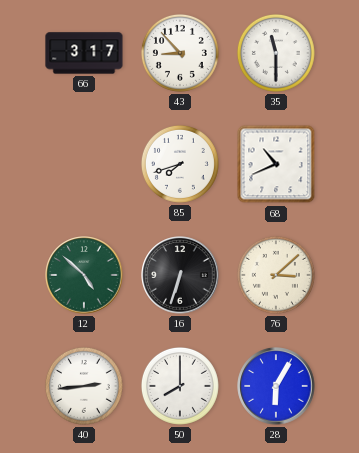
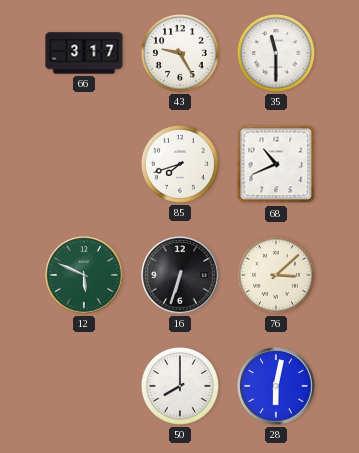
43: 8:53 -> 9:25 (180, 53)
12: 4:52 -> 5:49 (84, 275)
40: 2:44 -> none (84, 386)
28: 6:05 -> 6:02 (276, 386)
